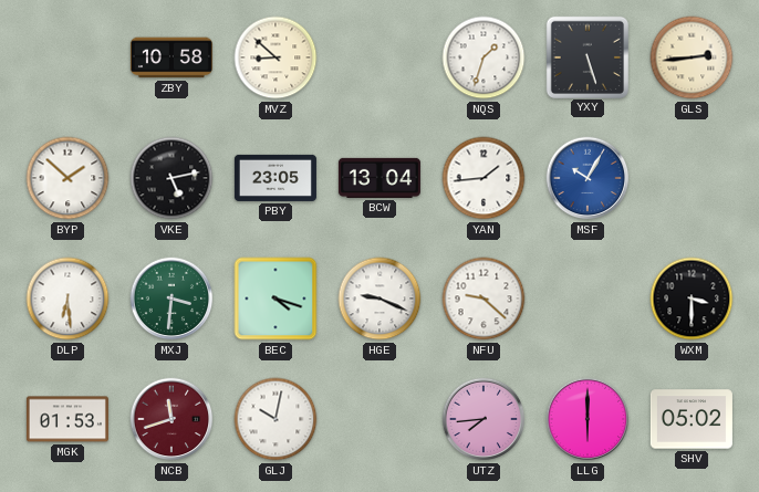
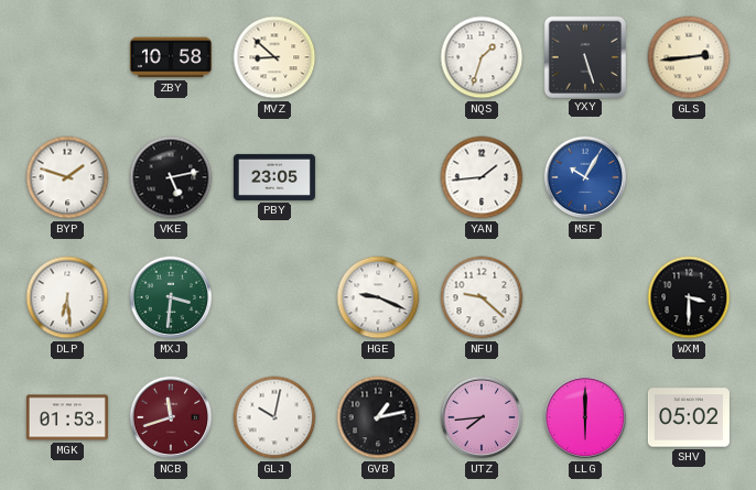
BYP: 1:52 -> 1:48 (67, 177)
BCW: 13:04 -> none (379, 178)
BEC: 4:18 -> none (275, 299)
GVB: none -> 1:13 (378, 417)
